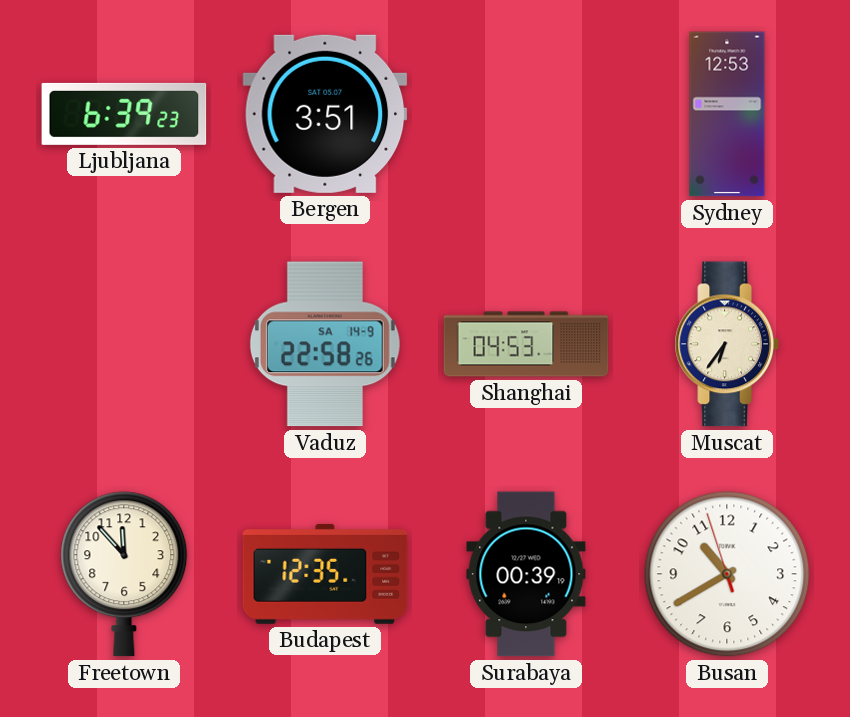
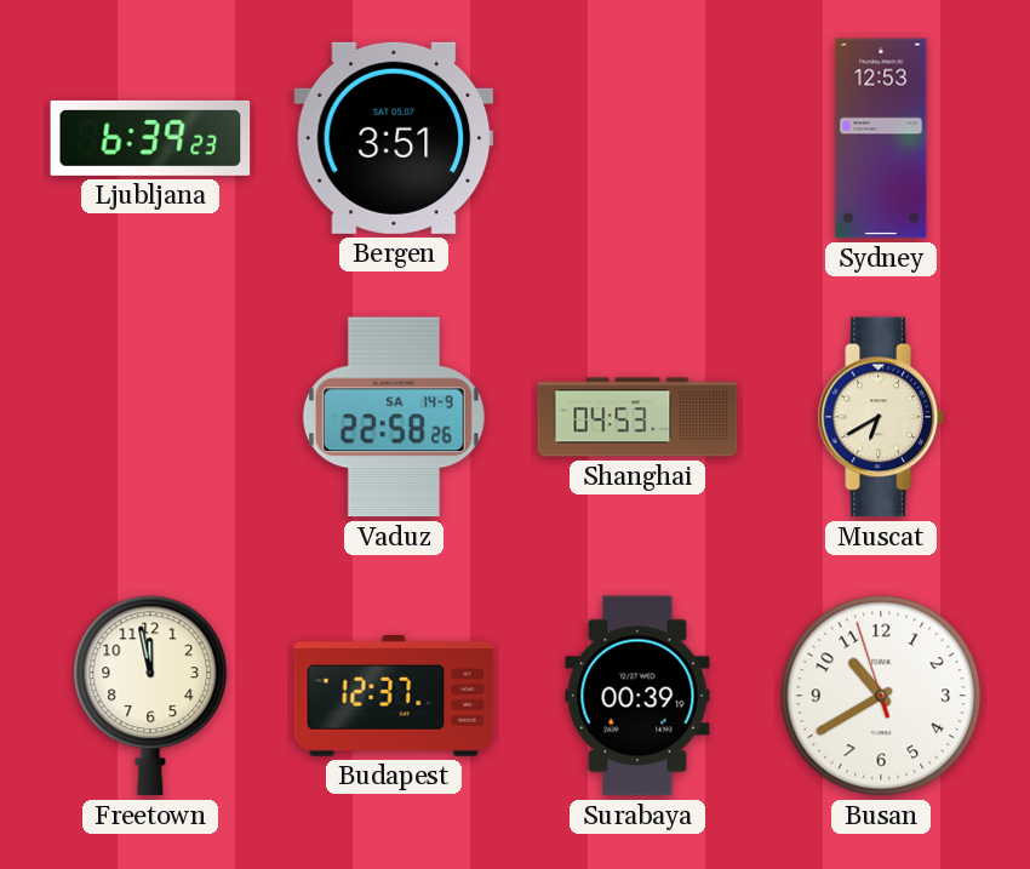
Muscat: 6:36 -> 6:40 (881, 417)
Freetown: 11:53 -> 11:58 (150, 696)
Budapest: 12:35 -> 12:37 (394, 696)
